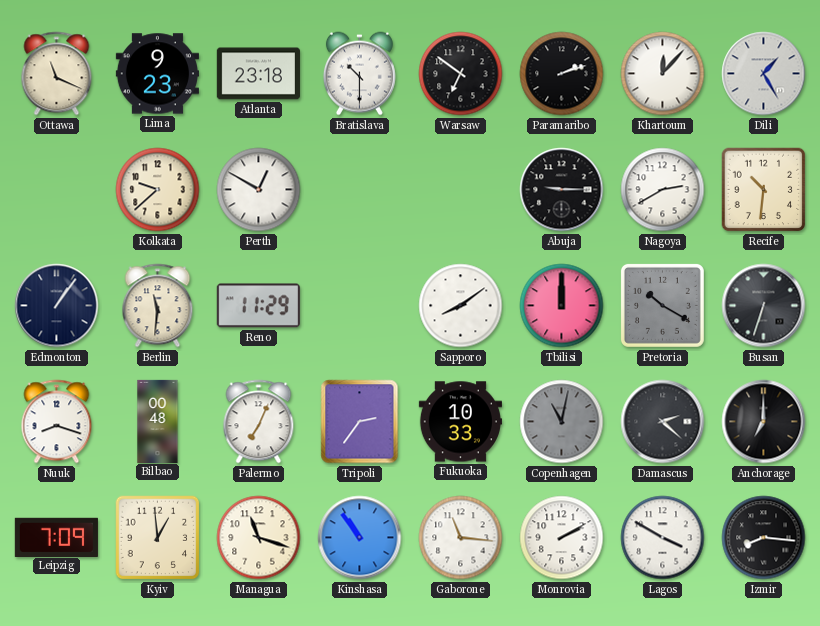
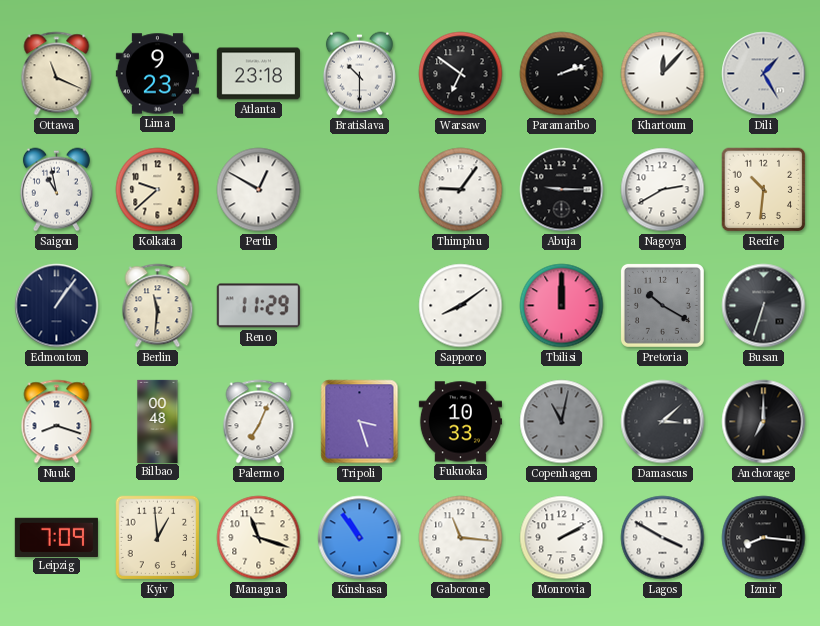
Saigon: none -> 10:58 (56, 190)
Thimphu: none -> 9:06 (461, 190)
Tripoli: 2:36 -> 3:27 (360, 422)
Damascus: 2:22 -> 3:08 (663, 422)
